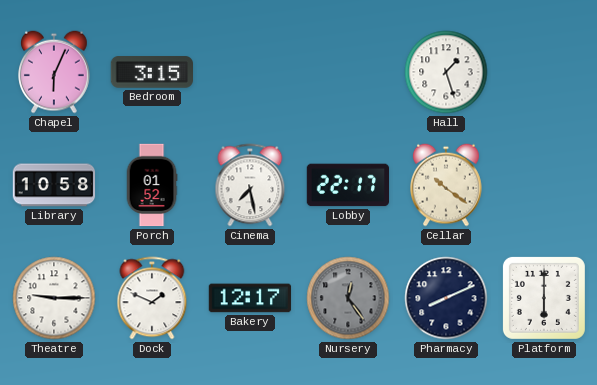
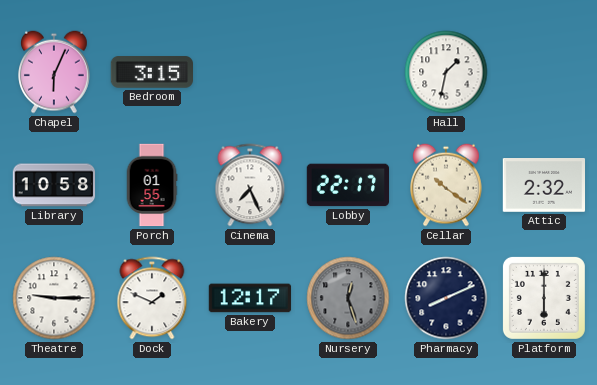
Hall: 1:27 -> 1:32 (446, 72)
Porch: 01:52 -> 01:55 (152, 185)
Cinema: 7:28 -> 7:26 (250, 185)
Attic: none -> 2:32 (544, 186)
Nursery: 12:24 -> 12:27 (348, 298)
